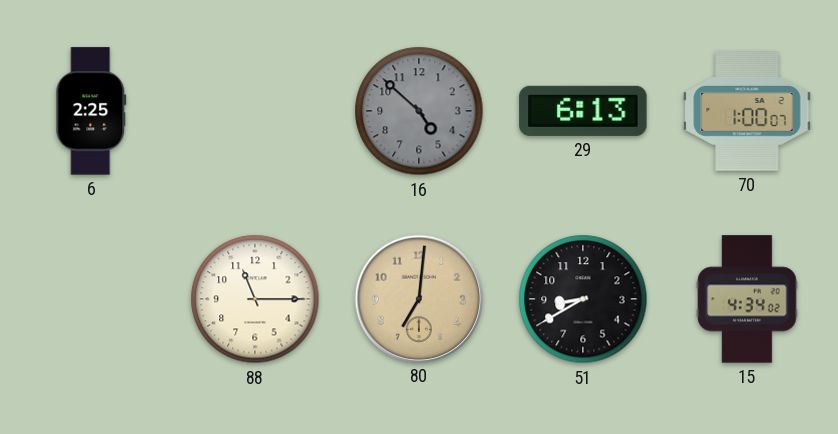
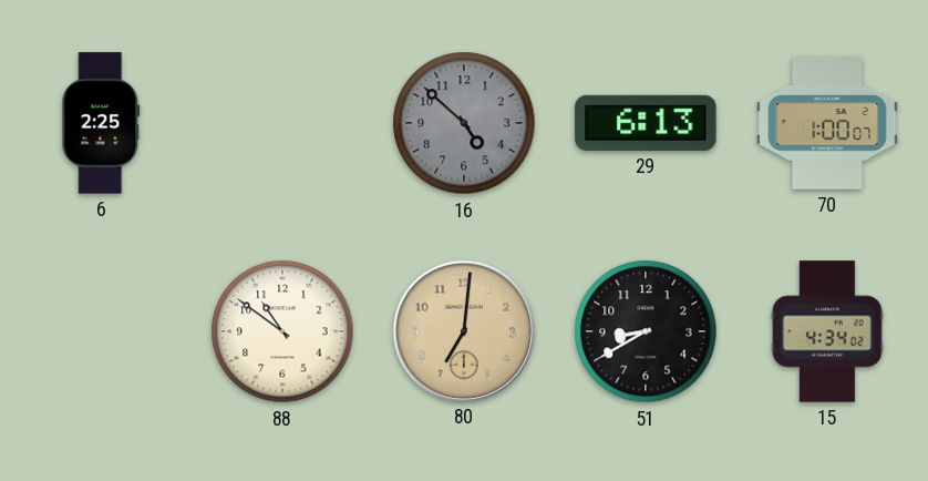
88: 11:15 -> 10:51 (282, 331)
